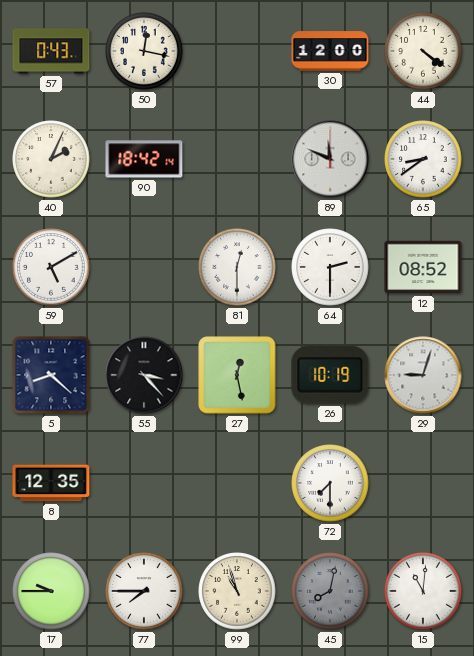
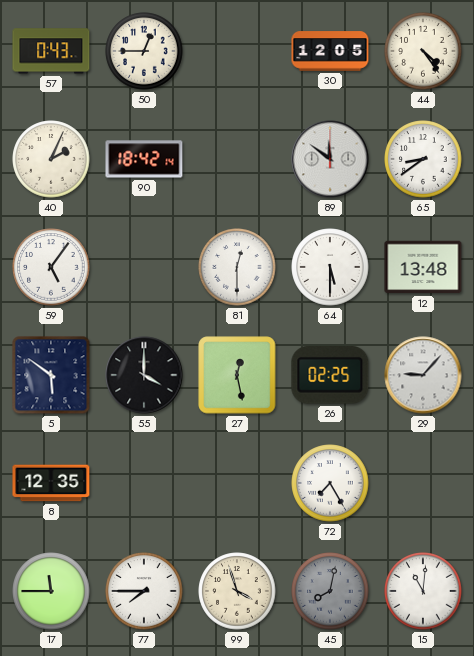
50: 12:17 -> 12:45 (144, 51)
30: 12:00 -> 12:05 (330, 51)
44: 4:21 -> 4:24 (423, 51)
89: 11:49 -> 11:51 (330, 159)
59: 5:10 -> 5:06 (51, 267)
64: 2:30 -> 5:30 (330, 267)
12: 08:52 -> 13:48 (423, 267)
5: 8:22 -> 5:51 (51, 375)
55: 3:23 -> 4:00 (144, 375)
26: 10:19 -> 02:25 (330, 375)
29: 9:03 -> 9:07 (423, 375)
72: 7:30 -> 7:25 (330, 483)
17: 9:45 -> 11:45 (51, 591)
99: 10:57 -> 3:57 (237, 591)
